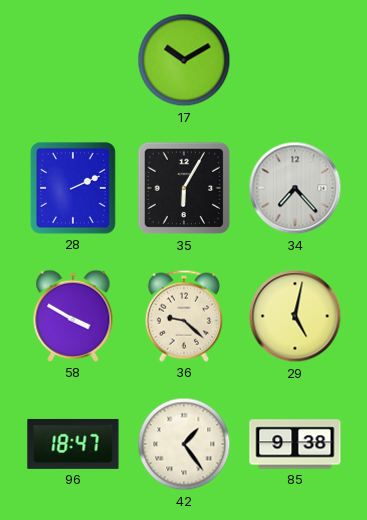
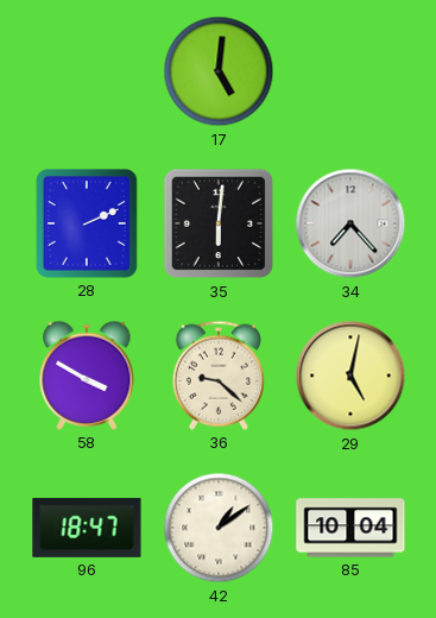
17: 10:10 -> 5:01 (219, 71)
35: 6:05 -> 6:01 (219, 223)
42: 1:24 -> 1:09 (219, 528)
85: 9:38 -> 10:04 (350, 528)
